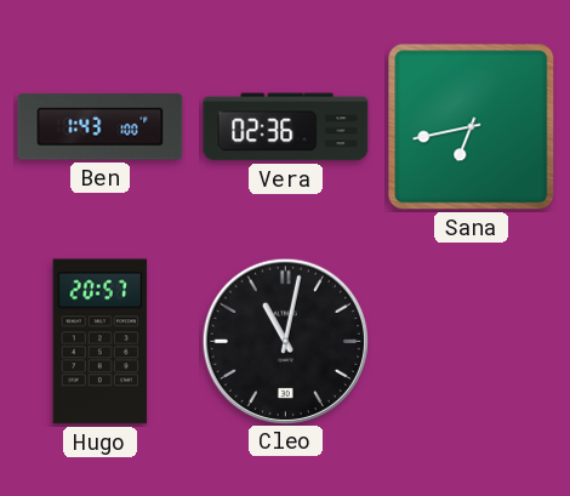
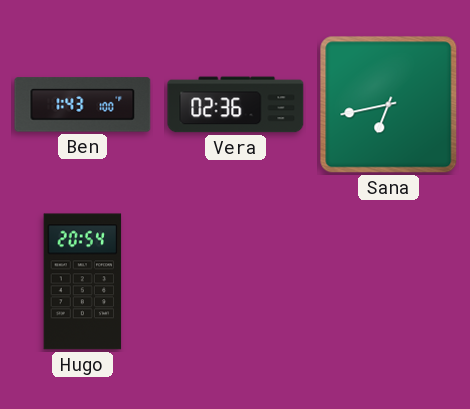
Hugo: 20:57 -> 20:54 (83, 282)
Cleo: 11:02 -> none (285, 341)
